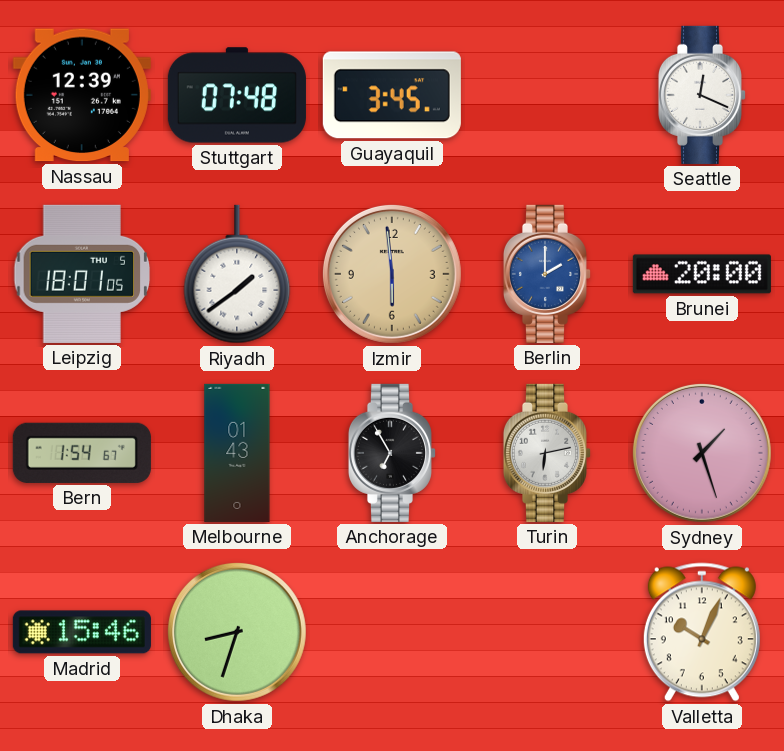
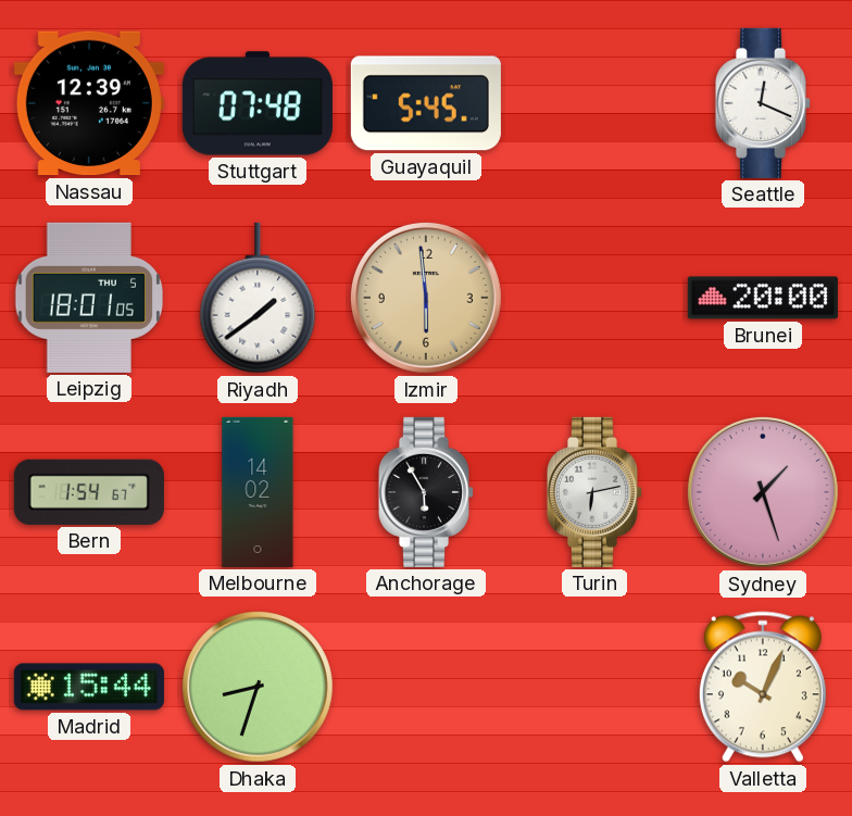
Guayaquil: 3:45 -> 5:45 (426, 103)
Berlin: 2:00 -> none (547, 274)
Melbourne: 01:43 -> 14:02 (258, 492)
Anchorage: 6:55 -> 5:55 (426, 492)
Madrid: 15:46 -> 15:44 (89, 687)
